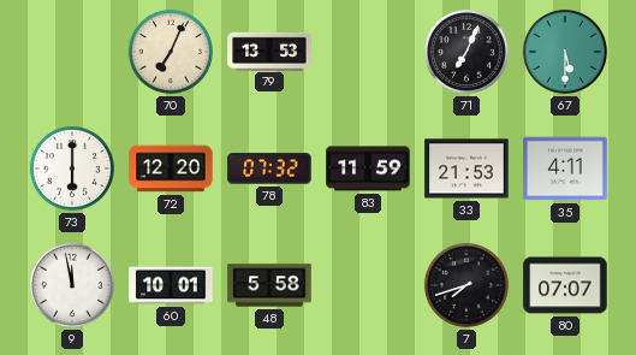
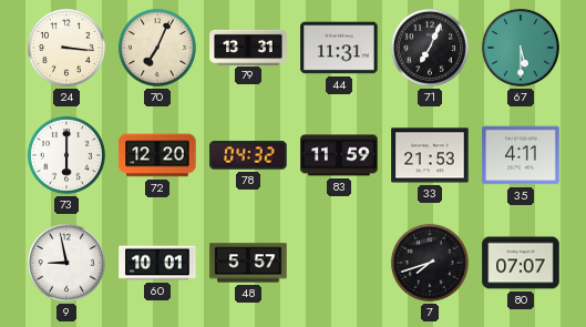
24: none -> 3:16 (66, 48)
79: 13:53 -> 13:31 (248, 47)
44: none -> 11:31 (339, 48)
78: 07:32 -> 04:32 (248, 155)
9: 11:58 -> 8:58 (66, 263)
48: 5:58 -> 5:57 (248, 263)
